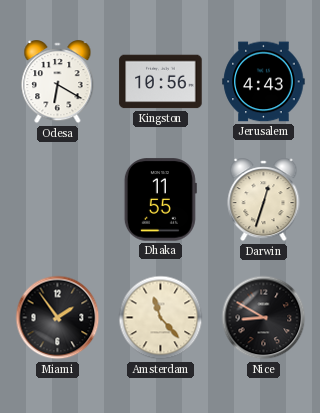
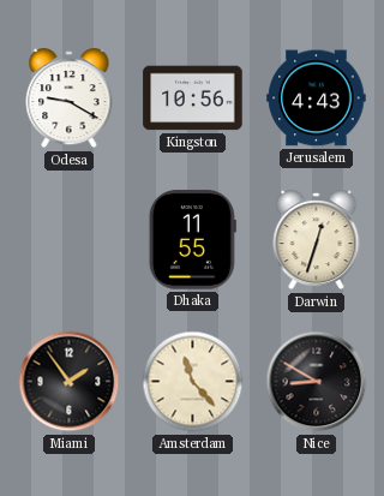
Odesa: 6:20 -> 9:20 (70, 98)
